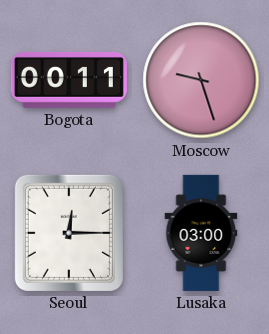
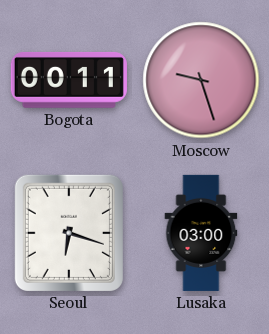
Seoul: 12:15 -> 6:18 (69, 233)
